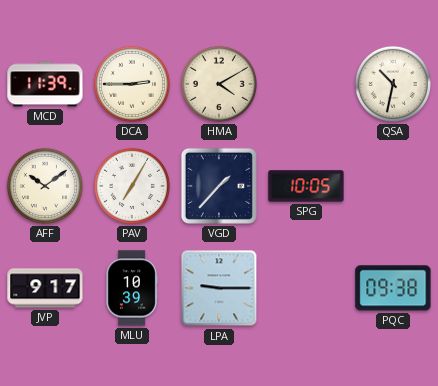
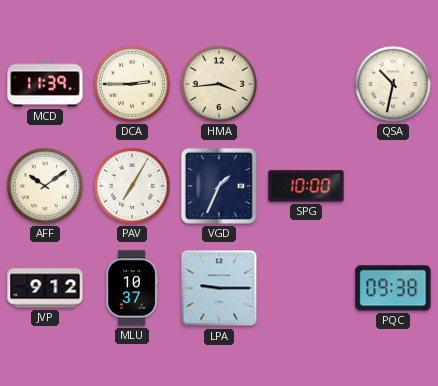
HMA: 4:10 -> 3:44 (219, 84)
VGD: 1:37 -> 1:34 (219, 186)
SPG: 10:05 -> 10:00 (306, 186)
JVP: 9:17 -> 9:12 (45, 288)
MLU: 10:39 -> 10:37 (132, 288)
